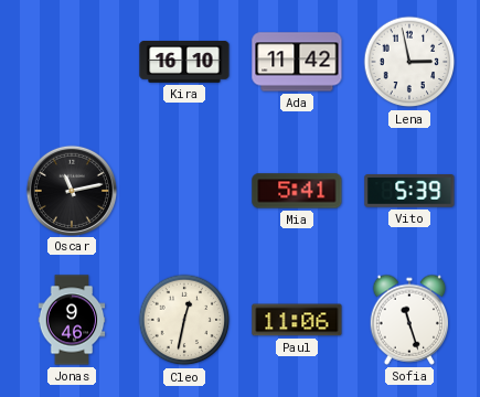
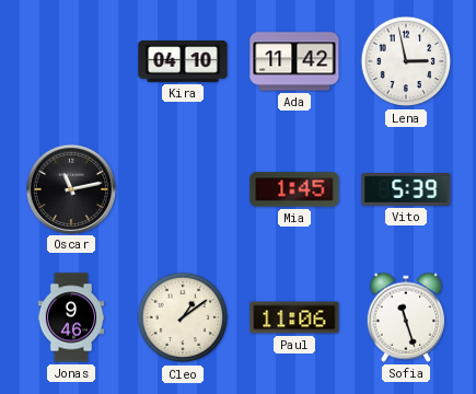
Kira: 16:10 -> 04:10 (183, 62)
Mia: 5:41 -> 1:45 (294, 189)
Cleo: 12:32 -> 1:09 (183, 317)
